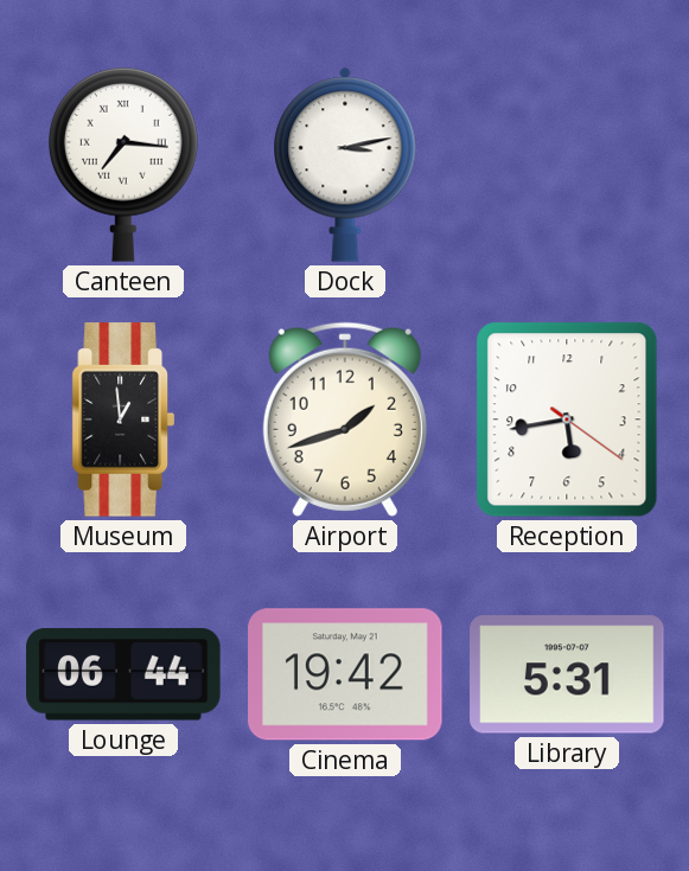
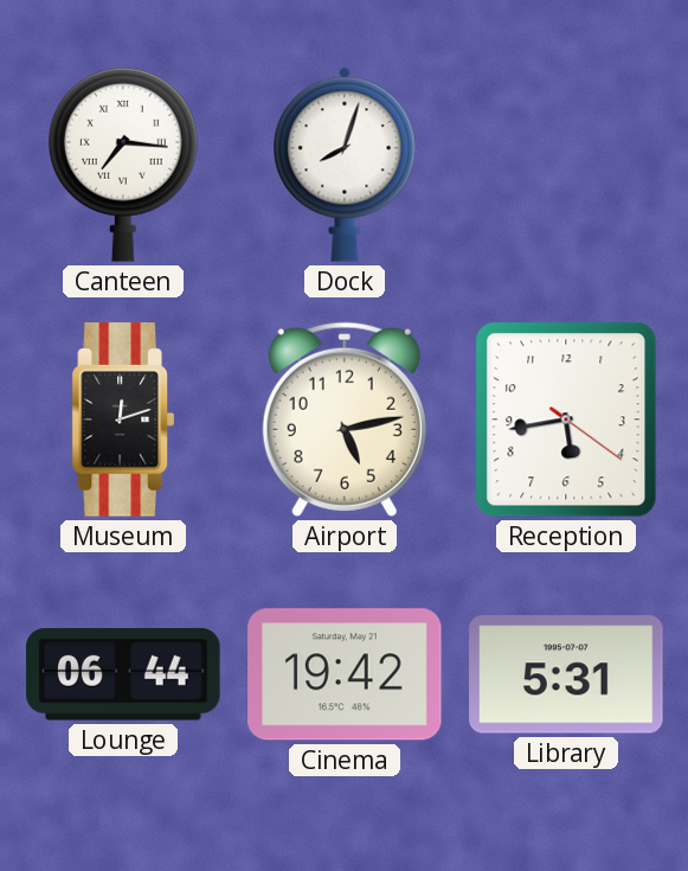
Dock: 3:13 -> 8:03 (345, 165)
Museum: 12:59 -> 12:12 (122, 420)
Airport: 1:42 -> 5:13 (345, 420)
